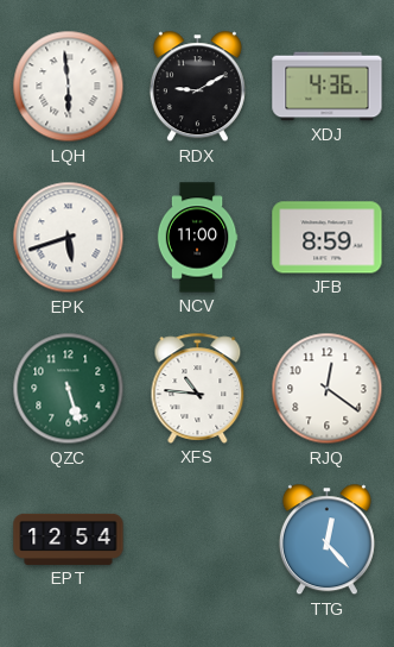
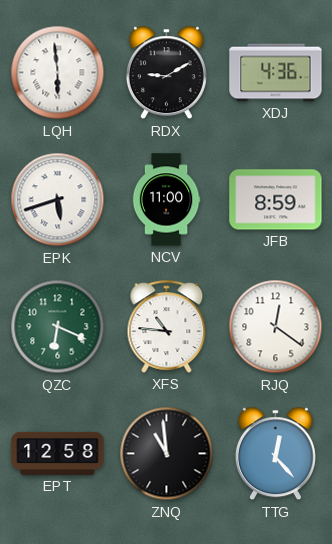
QZC: 5:27 -> 6:19 (58, 327)
EPT: 12:54 -> 12:58 (58, 453)
ZNQ: none -> 10:59 (167, 454)
